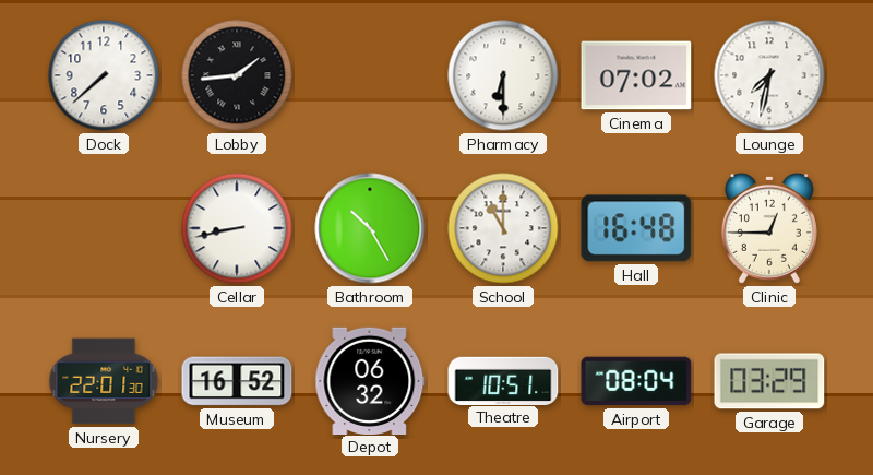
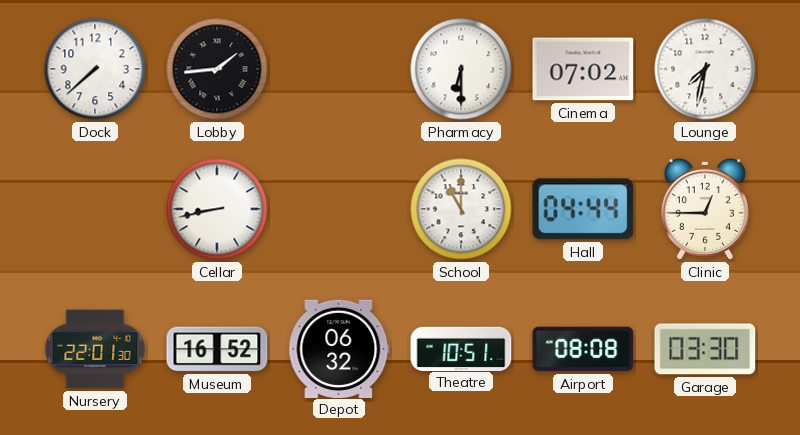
Bathroom: 10:25 -> none (370, 228)
Hall: 16:48 -> 04:44 (583, 209)
Airport: 08:04 -> 08:08 (583, 349)
Garage: 03:29 -> 03:30 (705, 349)
